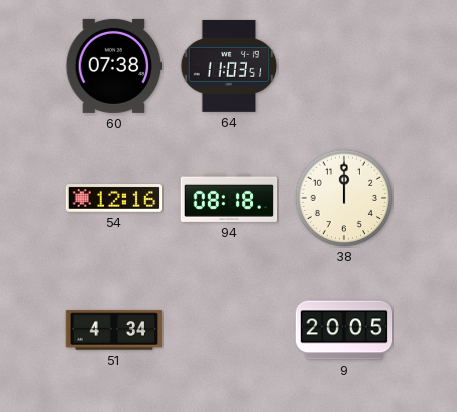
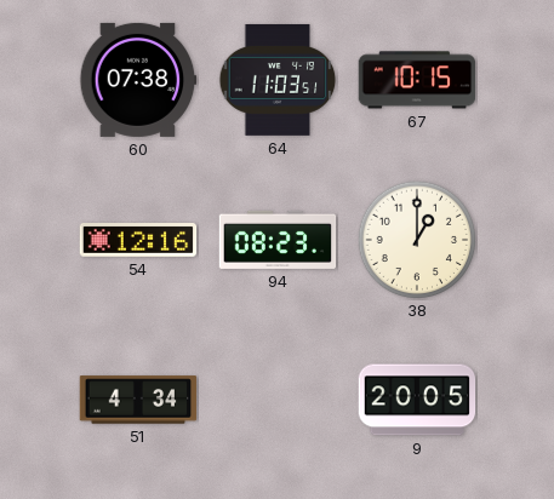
67: none -> 10:15 (417, 80)
94: 08:18 -> 08:23 (278, 240)
38: 12:00 -> 1:00 (417, 240)
